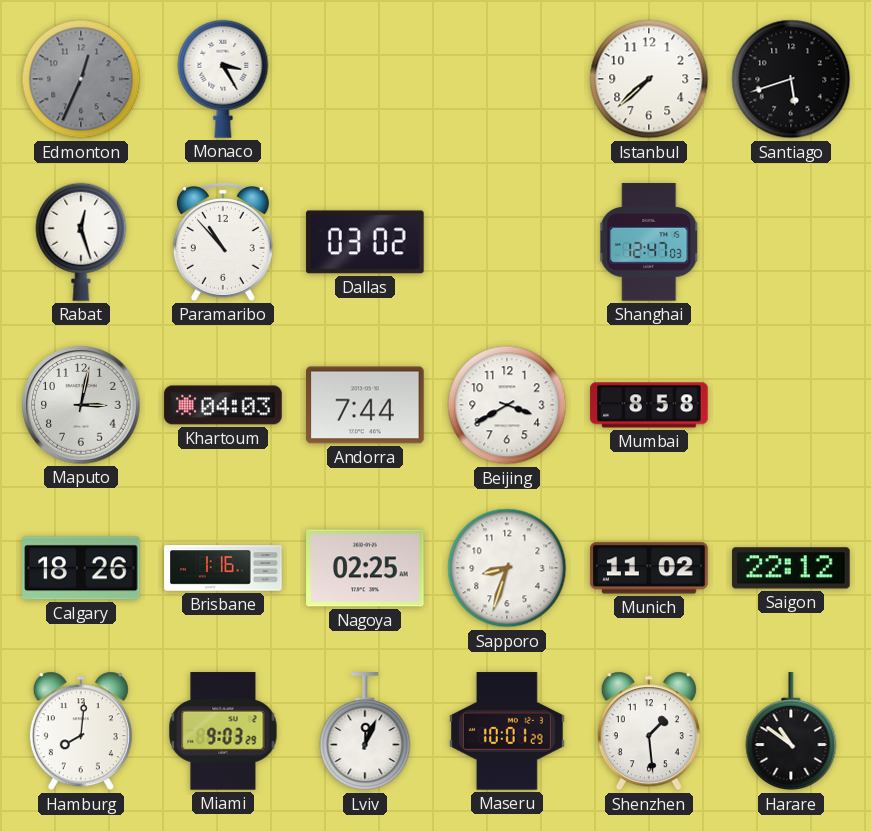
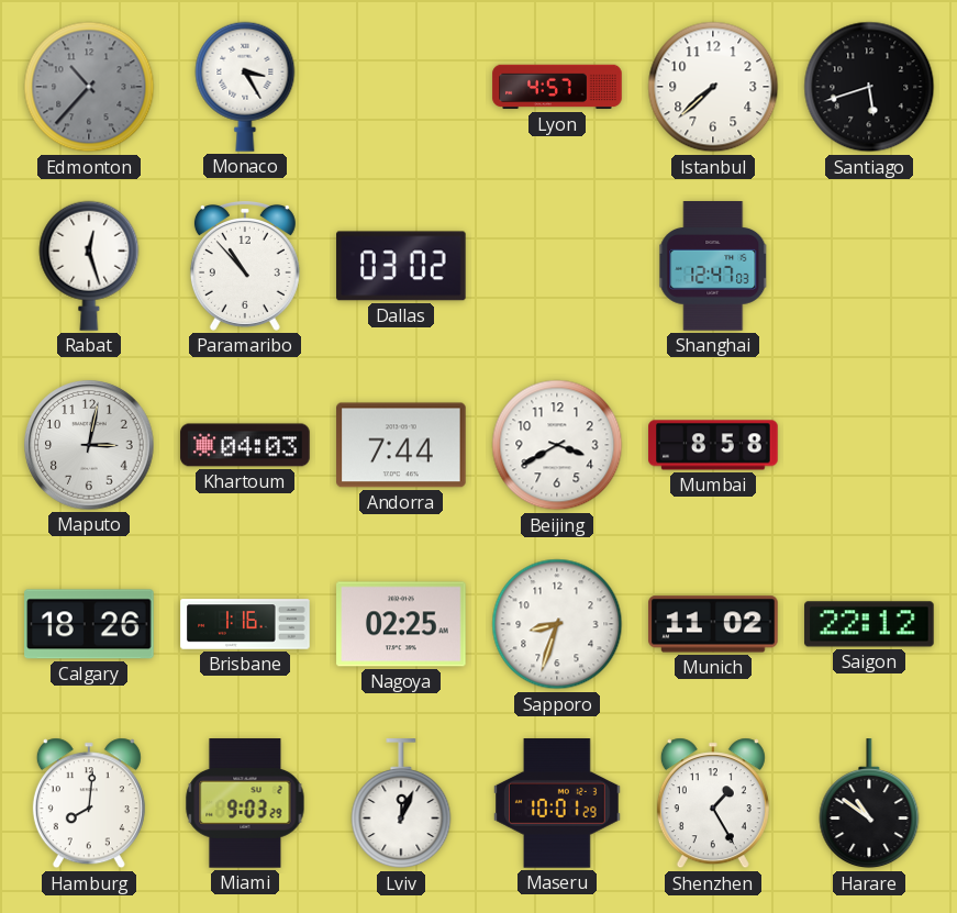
Edmonton: 12:34 -> 10:37 (89, 87)
Lyon: none -> 4:57 (557, 87)
Shenzhen: 1:29 -> 1:25 (713, 803)
